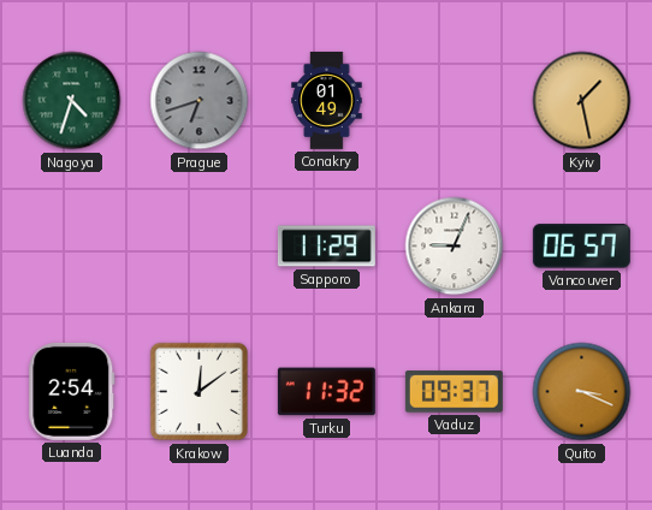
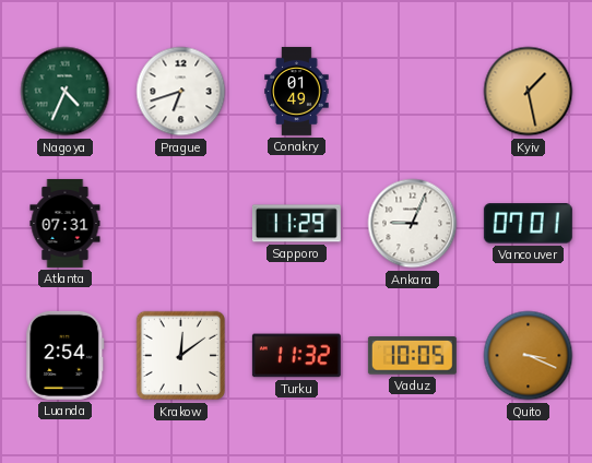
Nagoya: 4:33 -> 4:34 (66, 92)
Prague dial: grey -> white (181, 92)
Atlanta: none -> 07:31 (66, 223)
Vancouver: 06:57 -> 07:01 (528, 224)
Vaduz: 09:37 -> 10:05 (412, 356)
